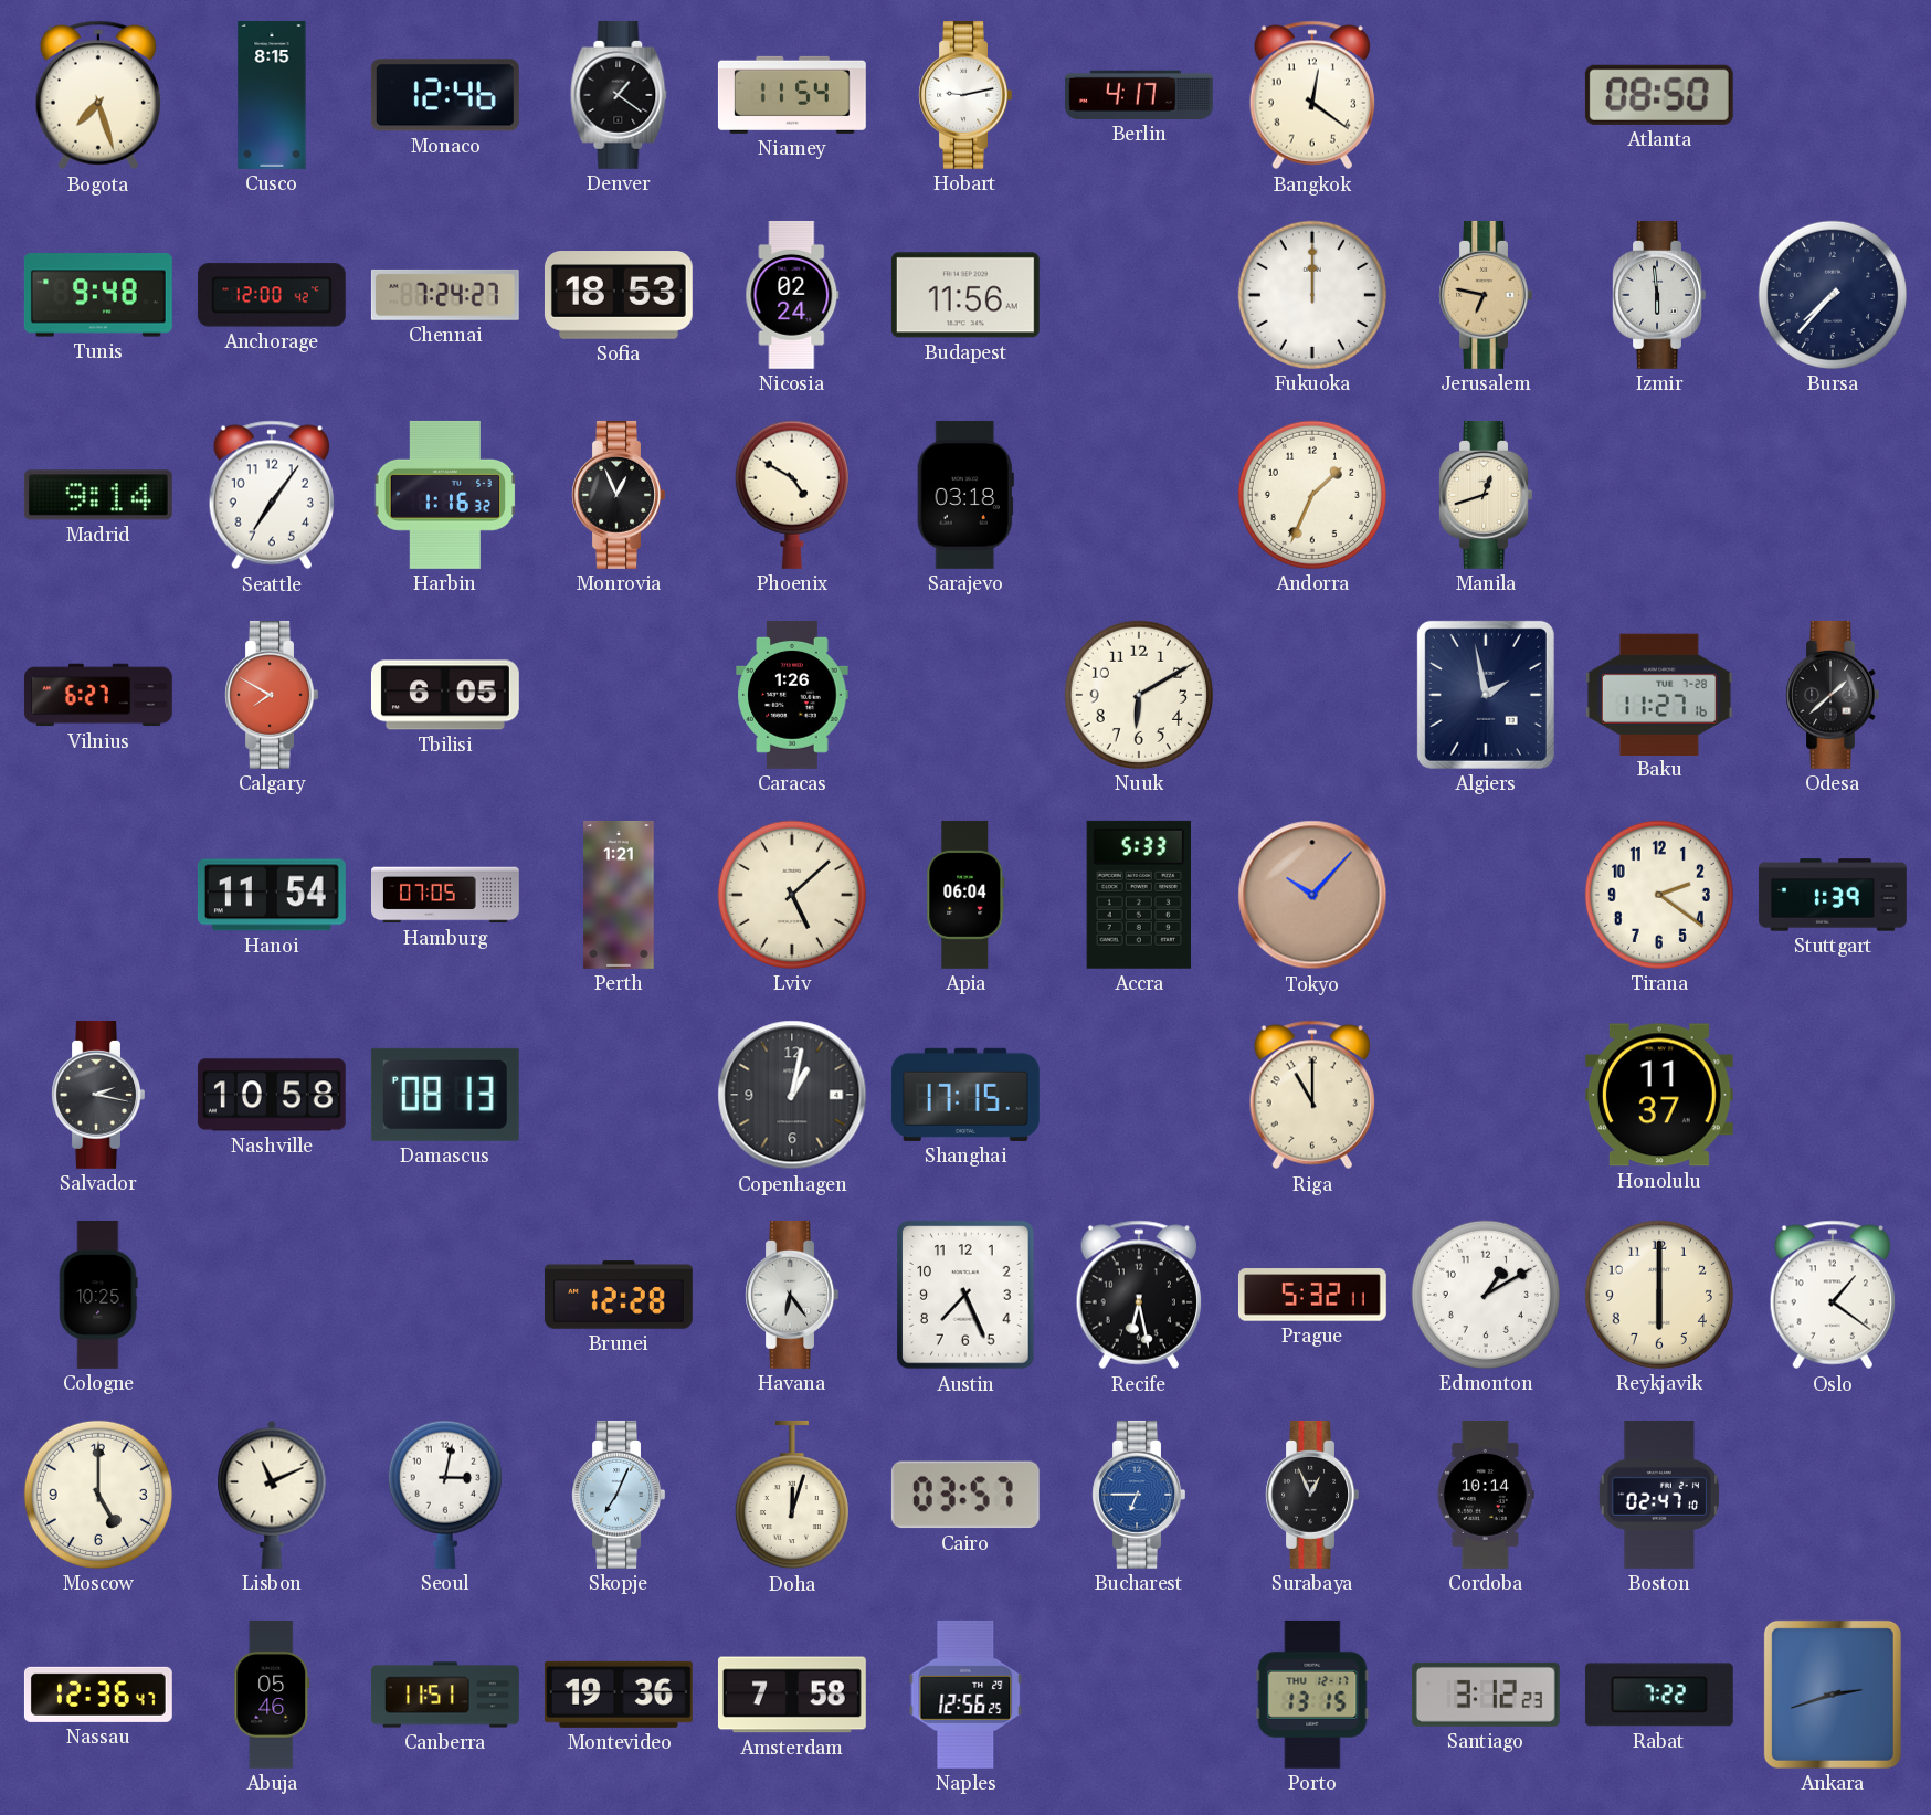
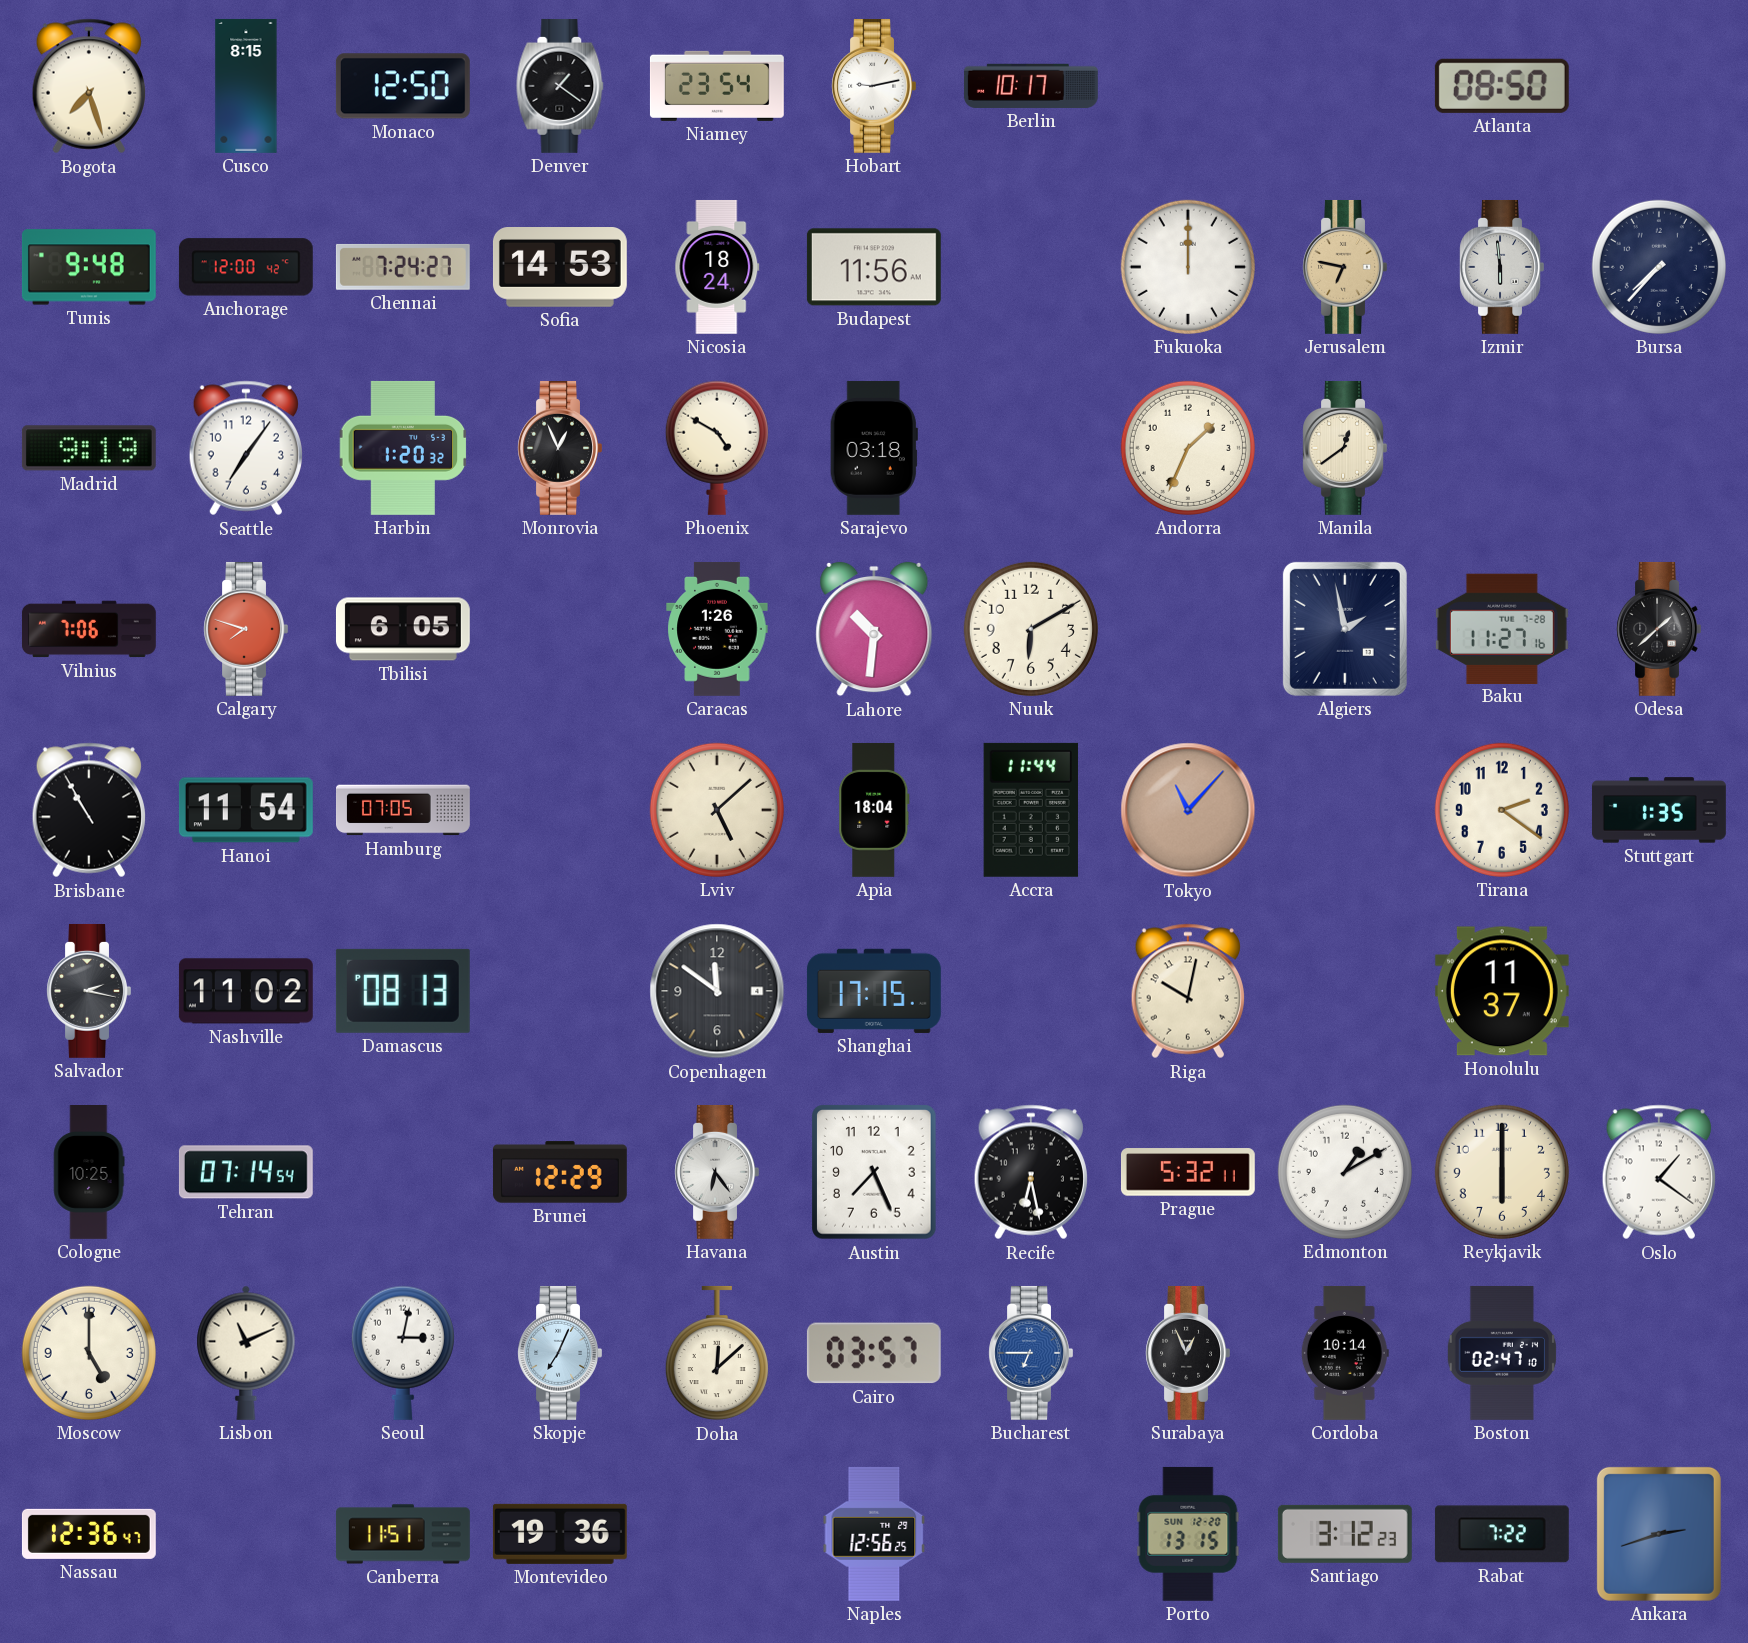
Monaco: 12:46 -> 12:50 (403, 86)
Niamey: 11:54 -> 23:54 (717, 86)
Berlin: 4:17 -> 10:17 (1031, 86)
Bangkok: 12:21 -> none (1311, 95)
Sofia: 18:53 -> 14:53 (560, 268)
Nicosia: 02:24 -> 18:24 (717, 267)
Madrid: 9:14 -> 9:19 (89, 448)
Harbin: 1:16 -> 1:20 (403, 448)
Manila: 12:42 -> 12:39 (1345, 448)
Vilnius: 6:27 -> 7:06 (89, 629)
Calgary: 7:50 -> 7:48 (246, 629)
Lahore: none -> 10:31 (874, 629)
Brisbane: none -> 10:55 (88, 810)
Perth: 1:21 -> none (619, 895)
Apia: 06:04 -> 18:04 (874, 810)
Accra: 5:33 -> 11:44 (1031, 810)
Tokyo: 10:07 -> 11:07 (1188, 810)
Stuttgart: 1:39 -> 1:35 (1659, 810)
Nashville: 10:58 -> 11:02 (246, 991)
Copenhagen: 1:02 -> 11:51 (717, 991)
Riga: 11:00 -> 10:02 (1187, 991)
Tehran: none -> 07:14 (246, 1172)
Brunei: 12:28 -> 12:29 (560, 1172)
Doha: 12:03 -> 12:08 (717, 1353)
Abuja: 05:46 -> none (272, 1695)
Amsterdam: 7:58 -> none (792, 1695)
Porto date: THU 12-17 -> SUN 12-20 (1188, 1534)
